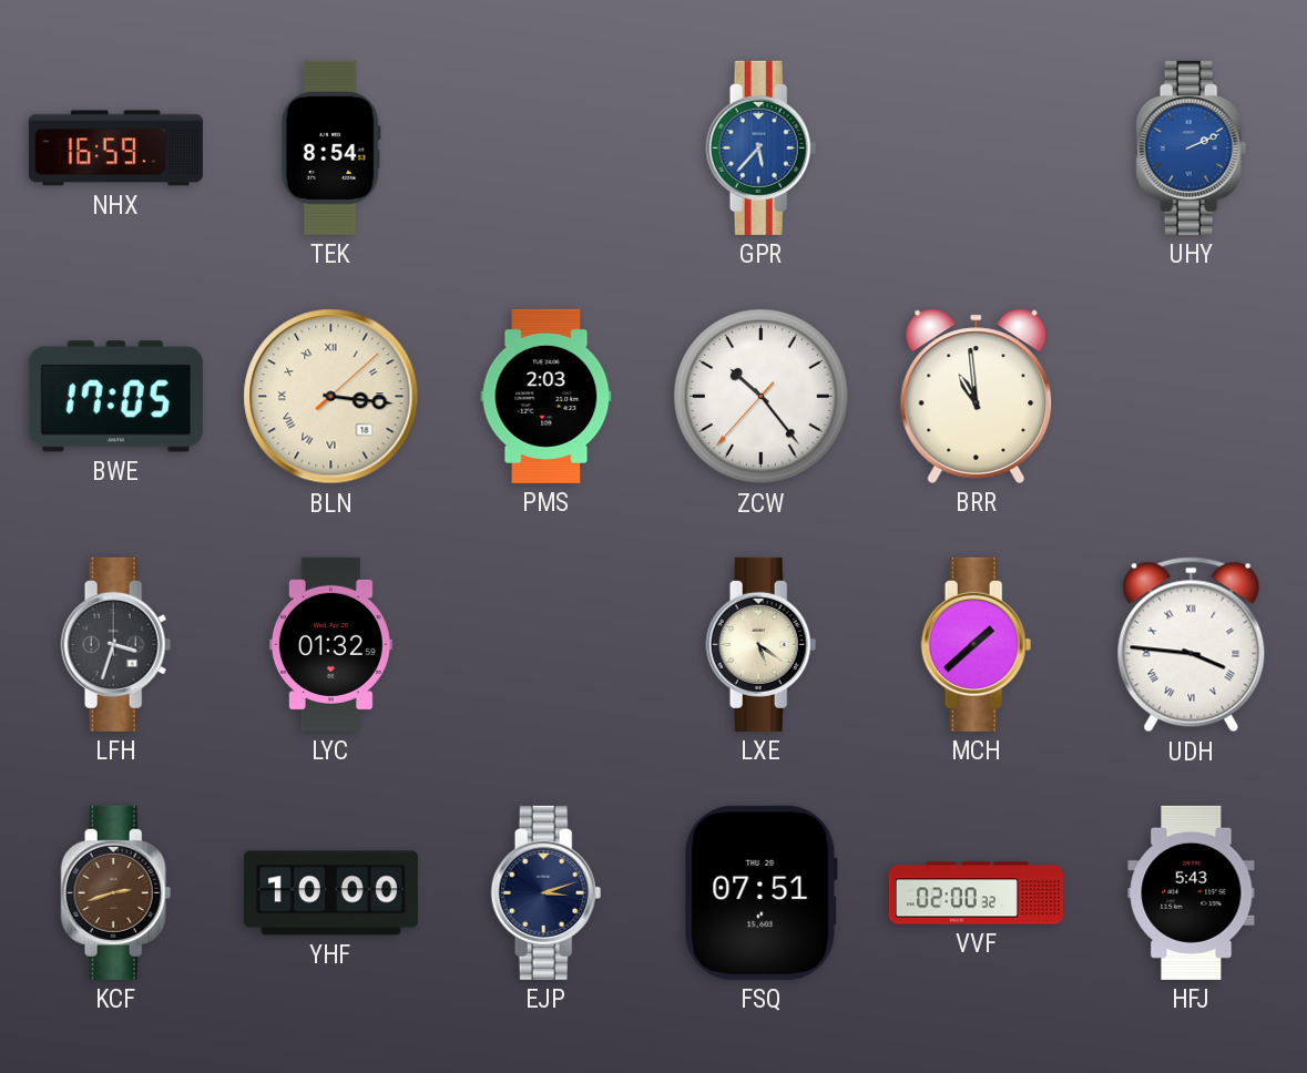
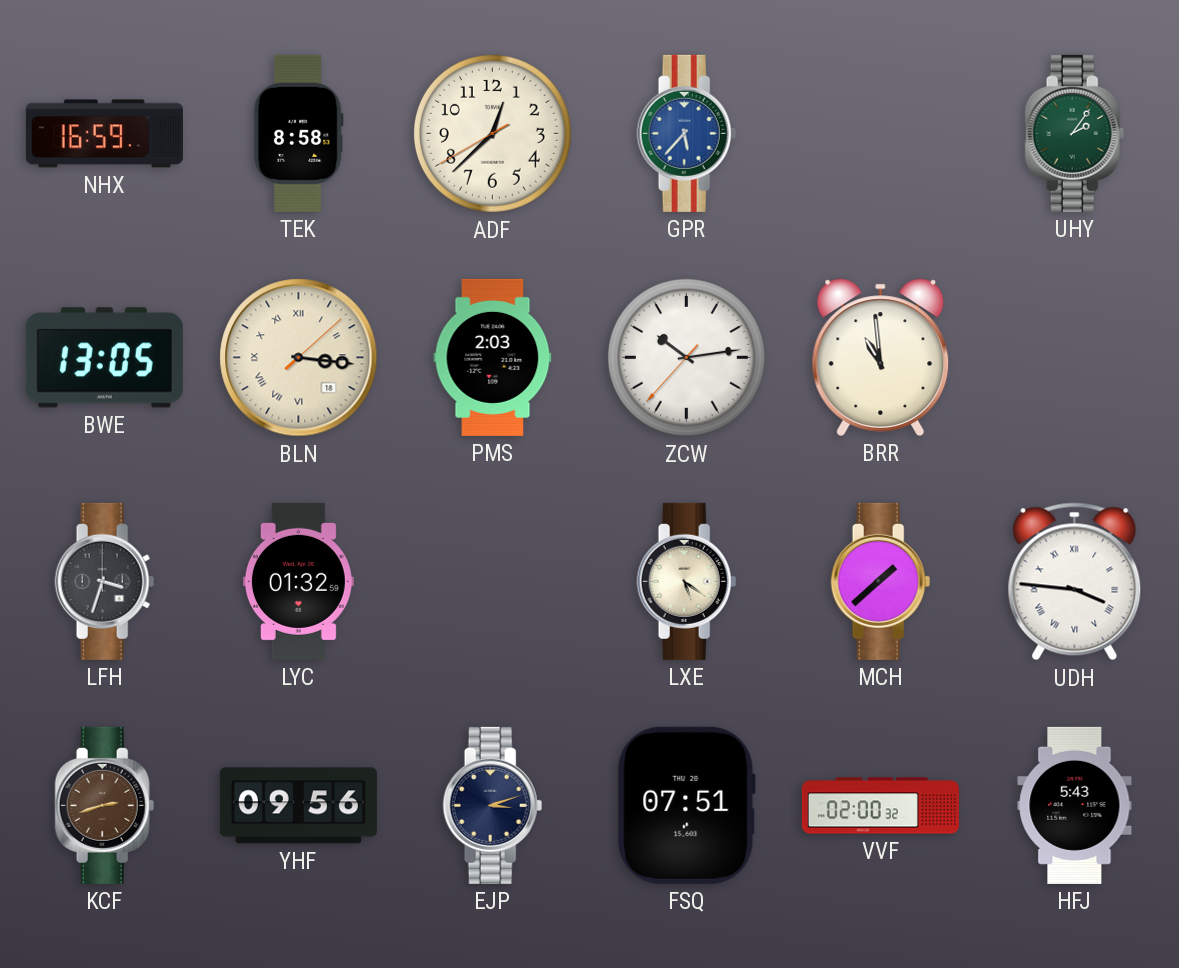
TEK: 8:54 -> 8:58 (298, 133)
ADF: none -> 12:37 (492, 133)
UHY: 2:11 -> 2:06 (1075, 133)
UHY dial: blue -> green (1075, 133)
BWE: 17:05 -> 13:05 (104, 358)
ZCW: 10:23 -> 10:13 (686, 357)
YHF: 10:00 -> 09:56 (298, 806)
